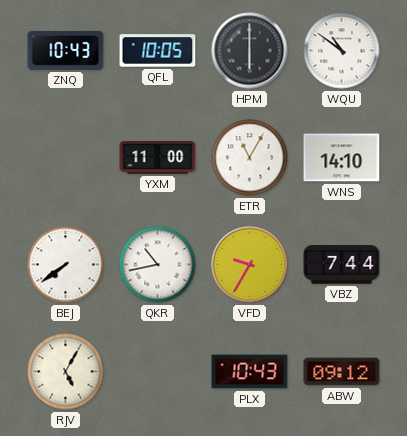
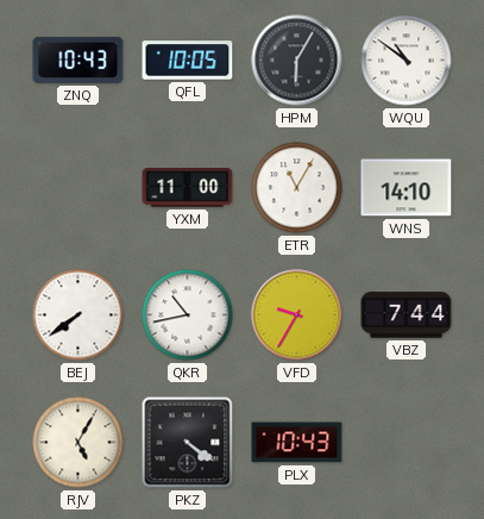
HPM: 6:00 -> 6:05 (297, 61)
PKZ: none -> 4:21 (188, 443)
ABW: 09:12 -> none (342, 372)
